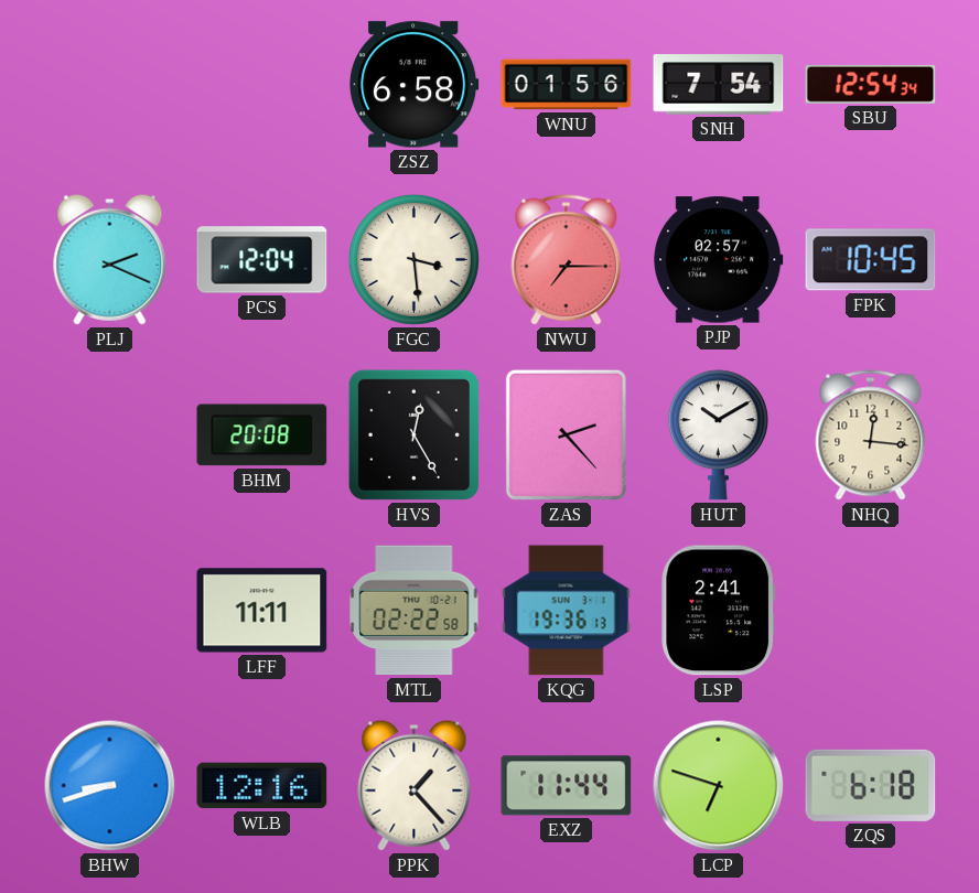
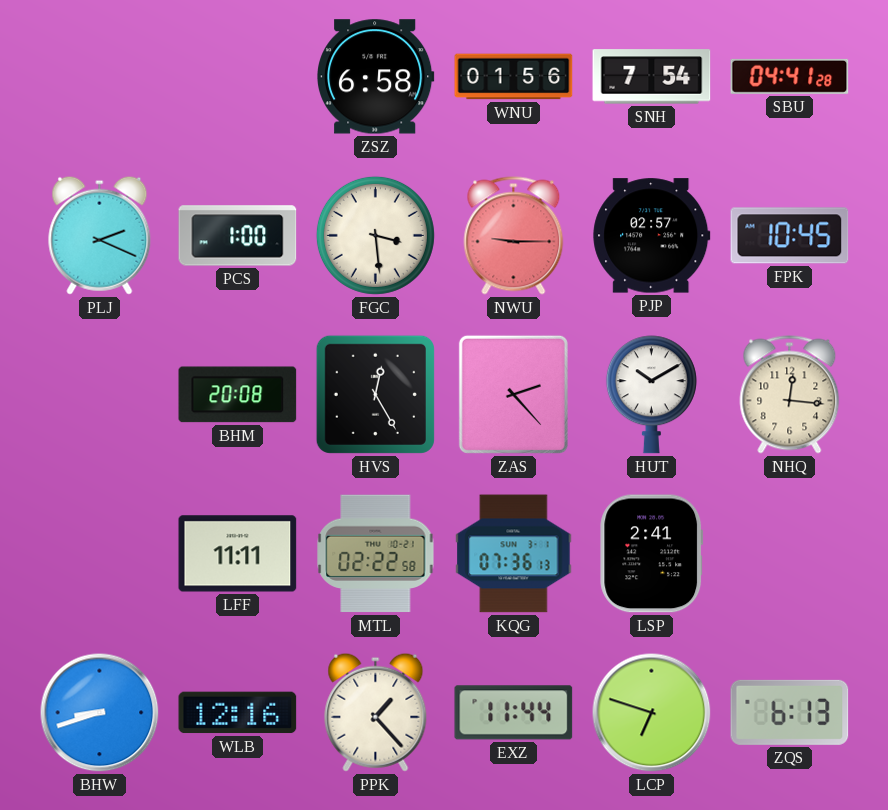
SBU: 12:54 -> 04:41 (790, 76)
PCS: 12:04 -> 1:00 (238, 236)
NWU: 7:15 -> 9:15 (514, 236)
KQG: 19:36 -> 07:36 (514, 554)
ZQS: 6:18 -> 6:13 (790, 712)
